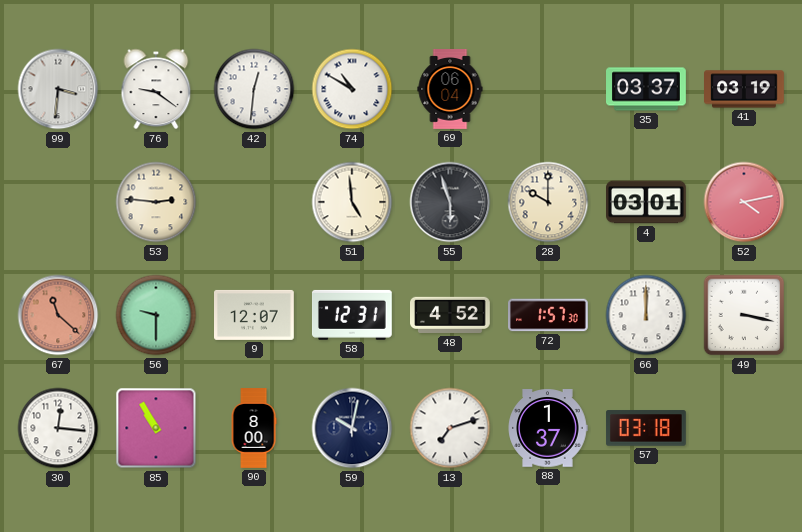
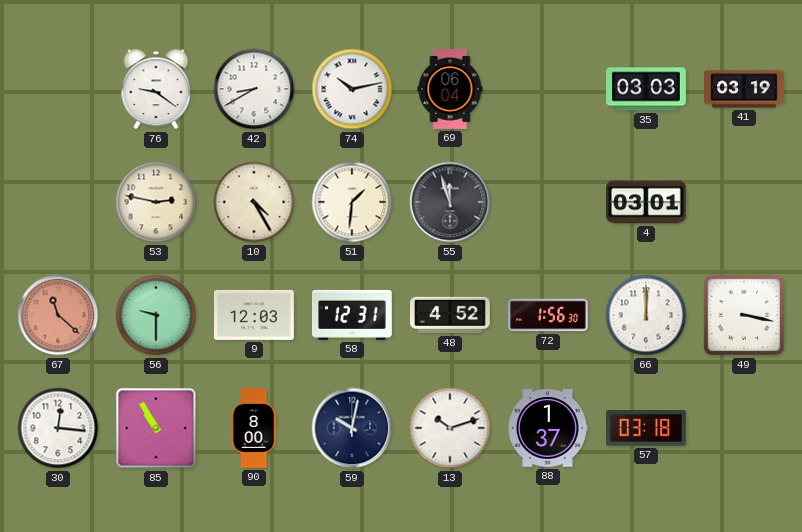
99: 3:31 -> none (58, 89)
42: 12:31 -> 8:40 (254, 89)
74: 10:50 -> 10:13 (352, 89)
35: 03:37 -> 03:03 (646, 89)
53: 2:46 -> 2:47 (156, 202)
10: none -> 4:25 (254, 202)
51: 4:59 -> 1:31 (352, 202)
55: 5:57 -> 11:57 (450, 202)
28: 10:00 -> none (548, 202)
52: 4:13 -> none (744, 202)
9: 12:07 -> 12:03 (255, 315)
72: 1:57 -> 1:56 (548, 315)
13: 7:12 -> 10:12 (450, 428)
